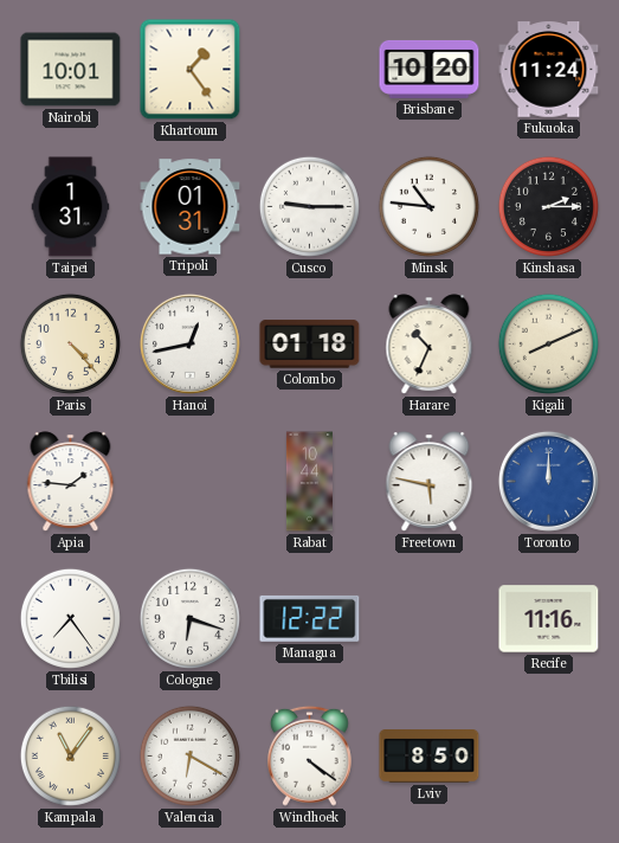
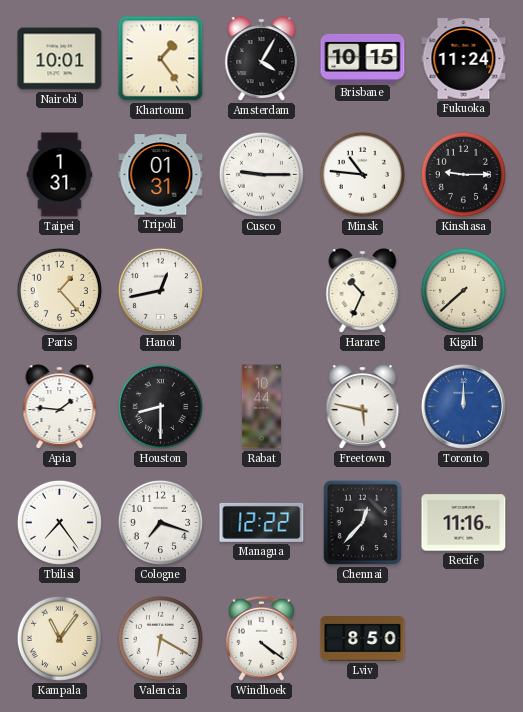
Amsterdam: none -> 4:05 (262, 59)
Brisbane: 10:20 -> 10:15 (363, 58)
Kinshasa: 2:15 -> 9:15 (463, 174)
Paris: 4:23 -> 1:23 (59, 290)
Colombo: 01:18 -> none (310, 345)
Kigali: 8:11 -> 7:38 (463, 290)
Houston: none -> 8:30 (160, 406)
Cologne: 6:18 -> 7:18 (160, 522)
Chennai: none -> 12:37 (362, 522)
